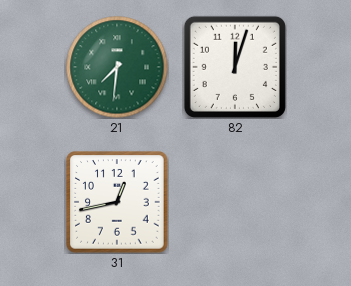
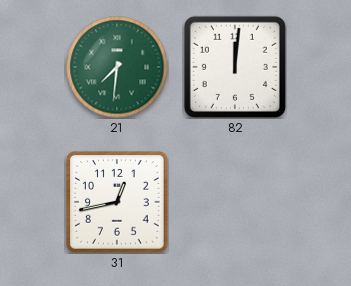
82: 12:03 -> 12:01 (235, 67)
